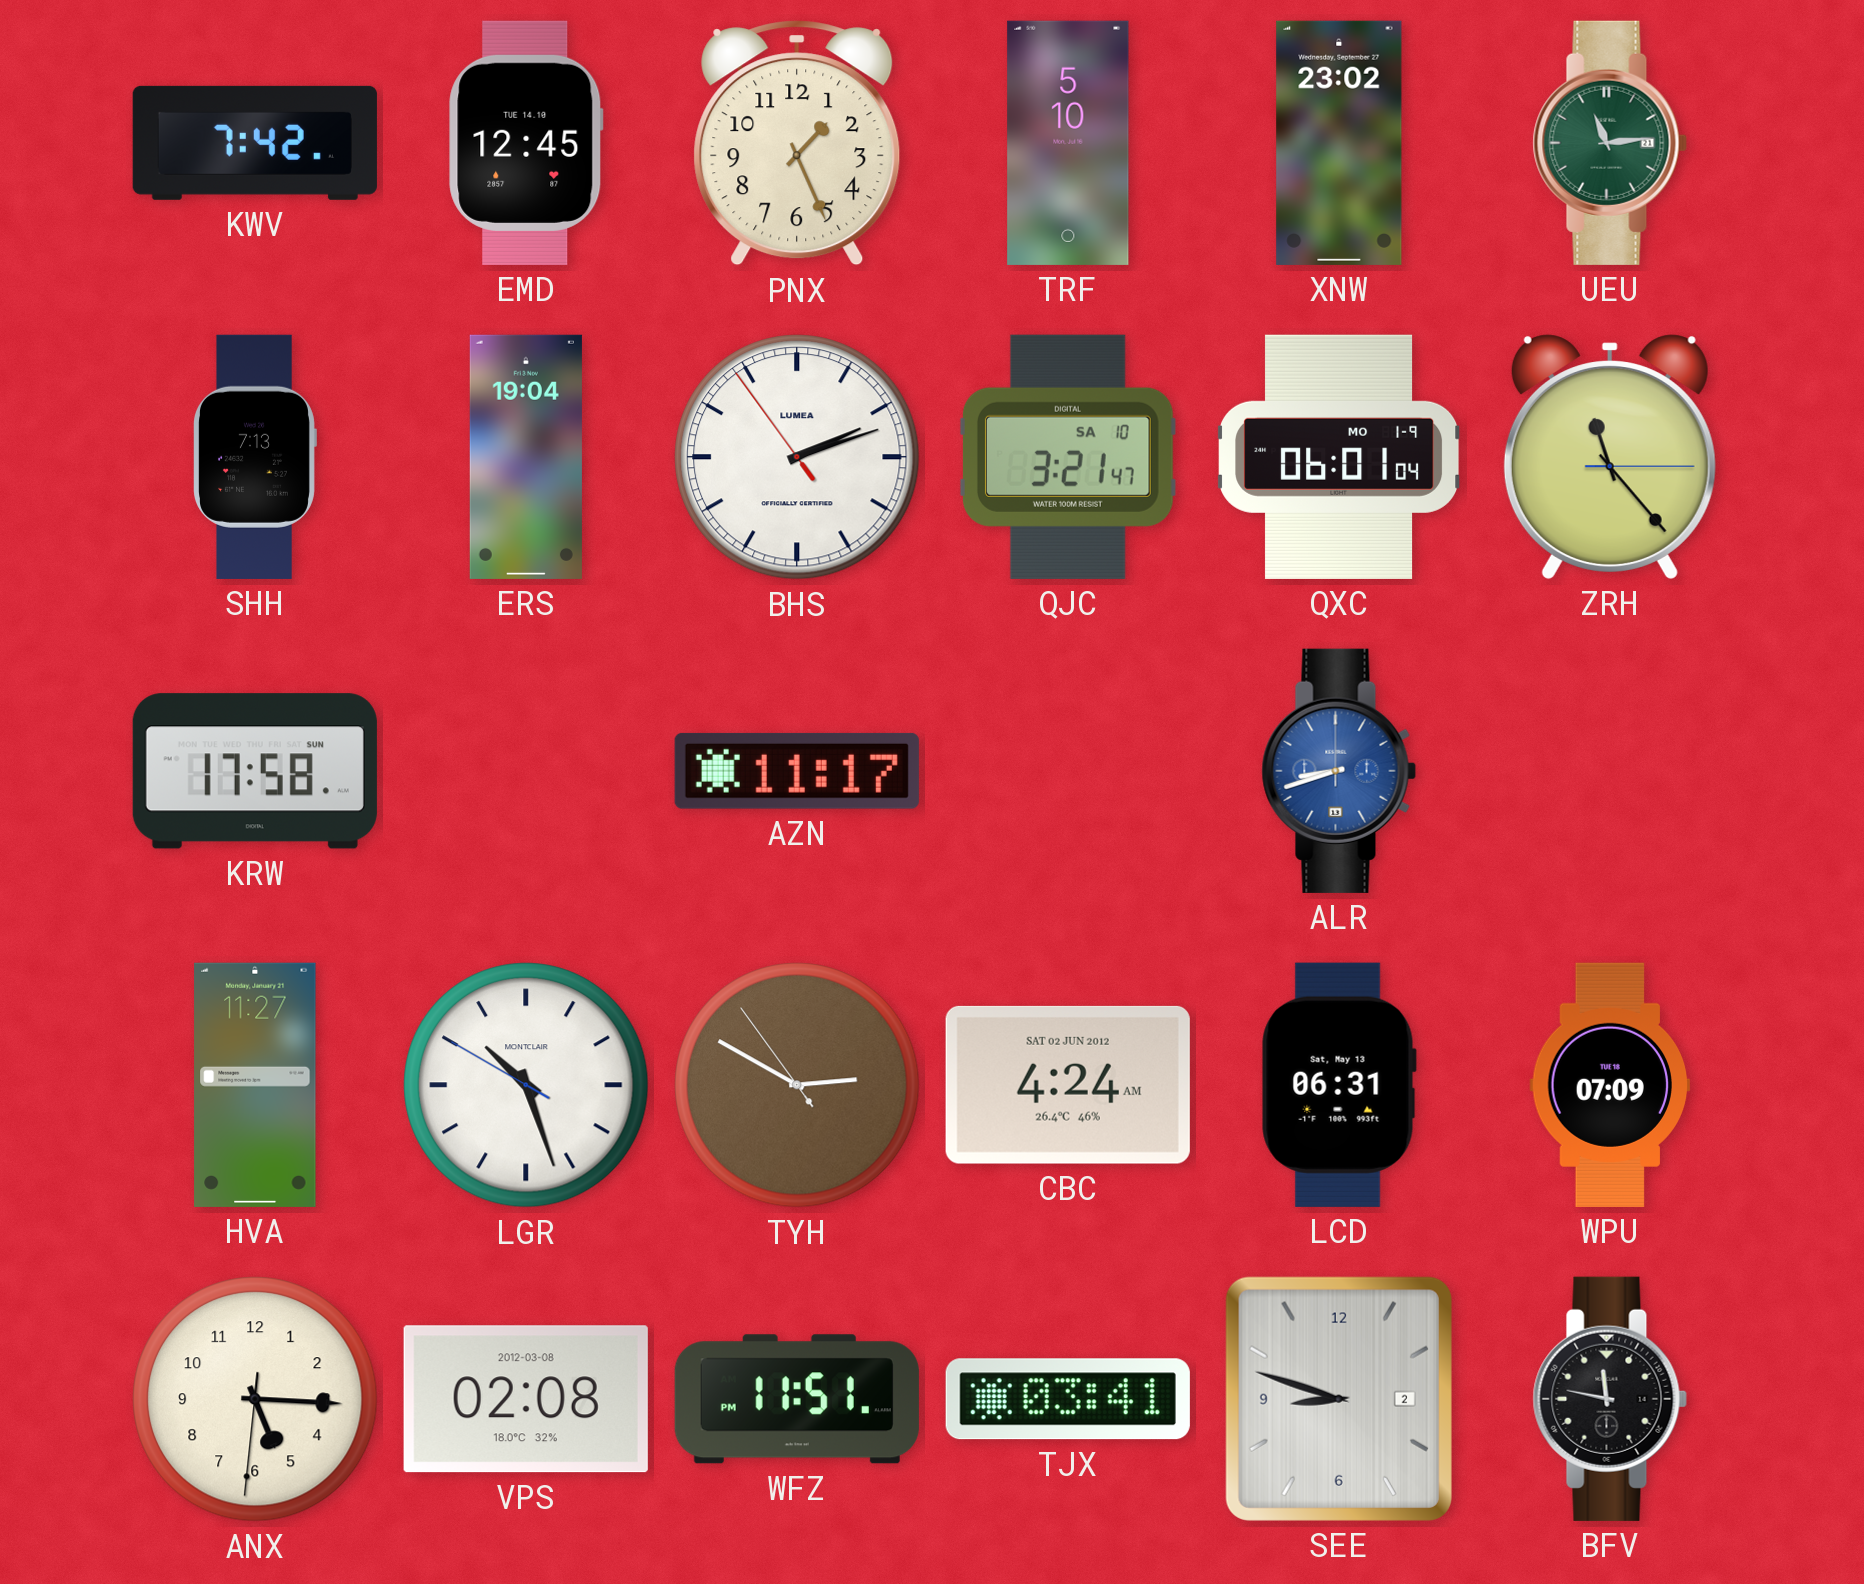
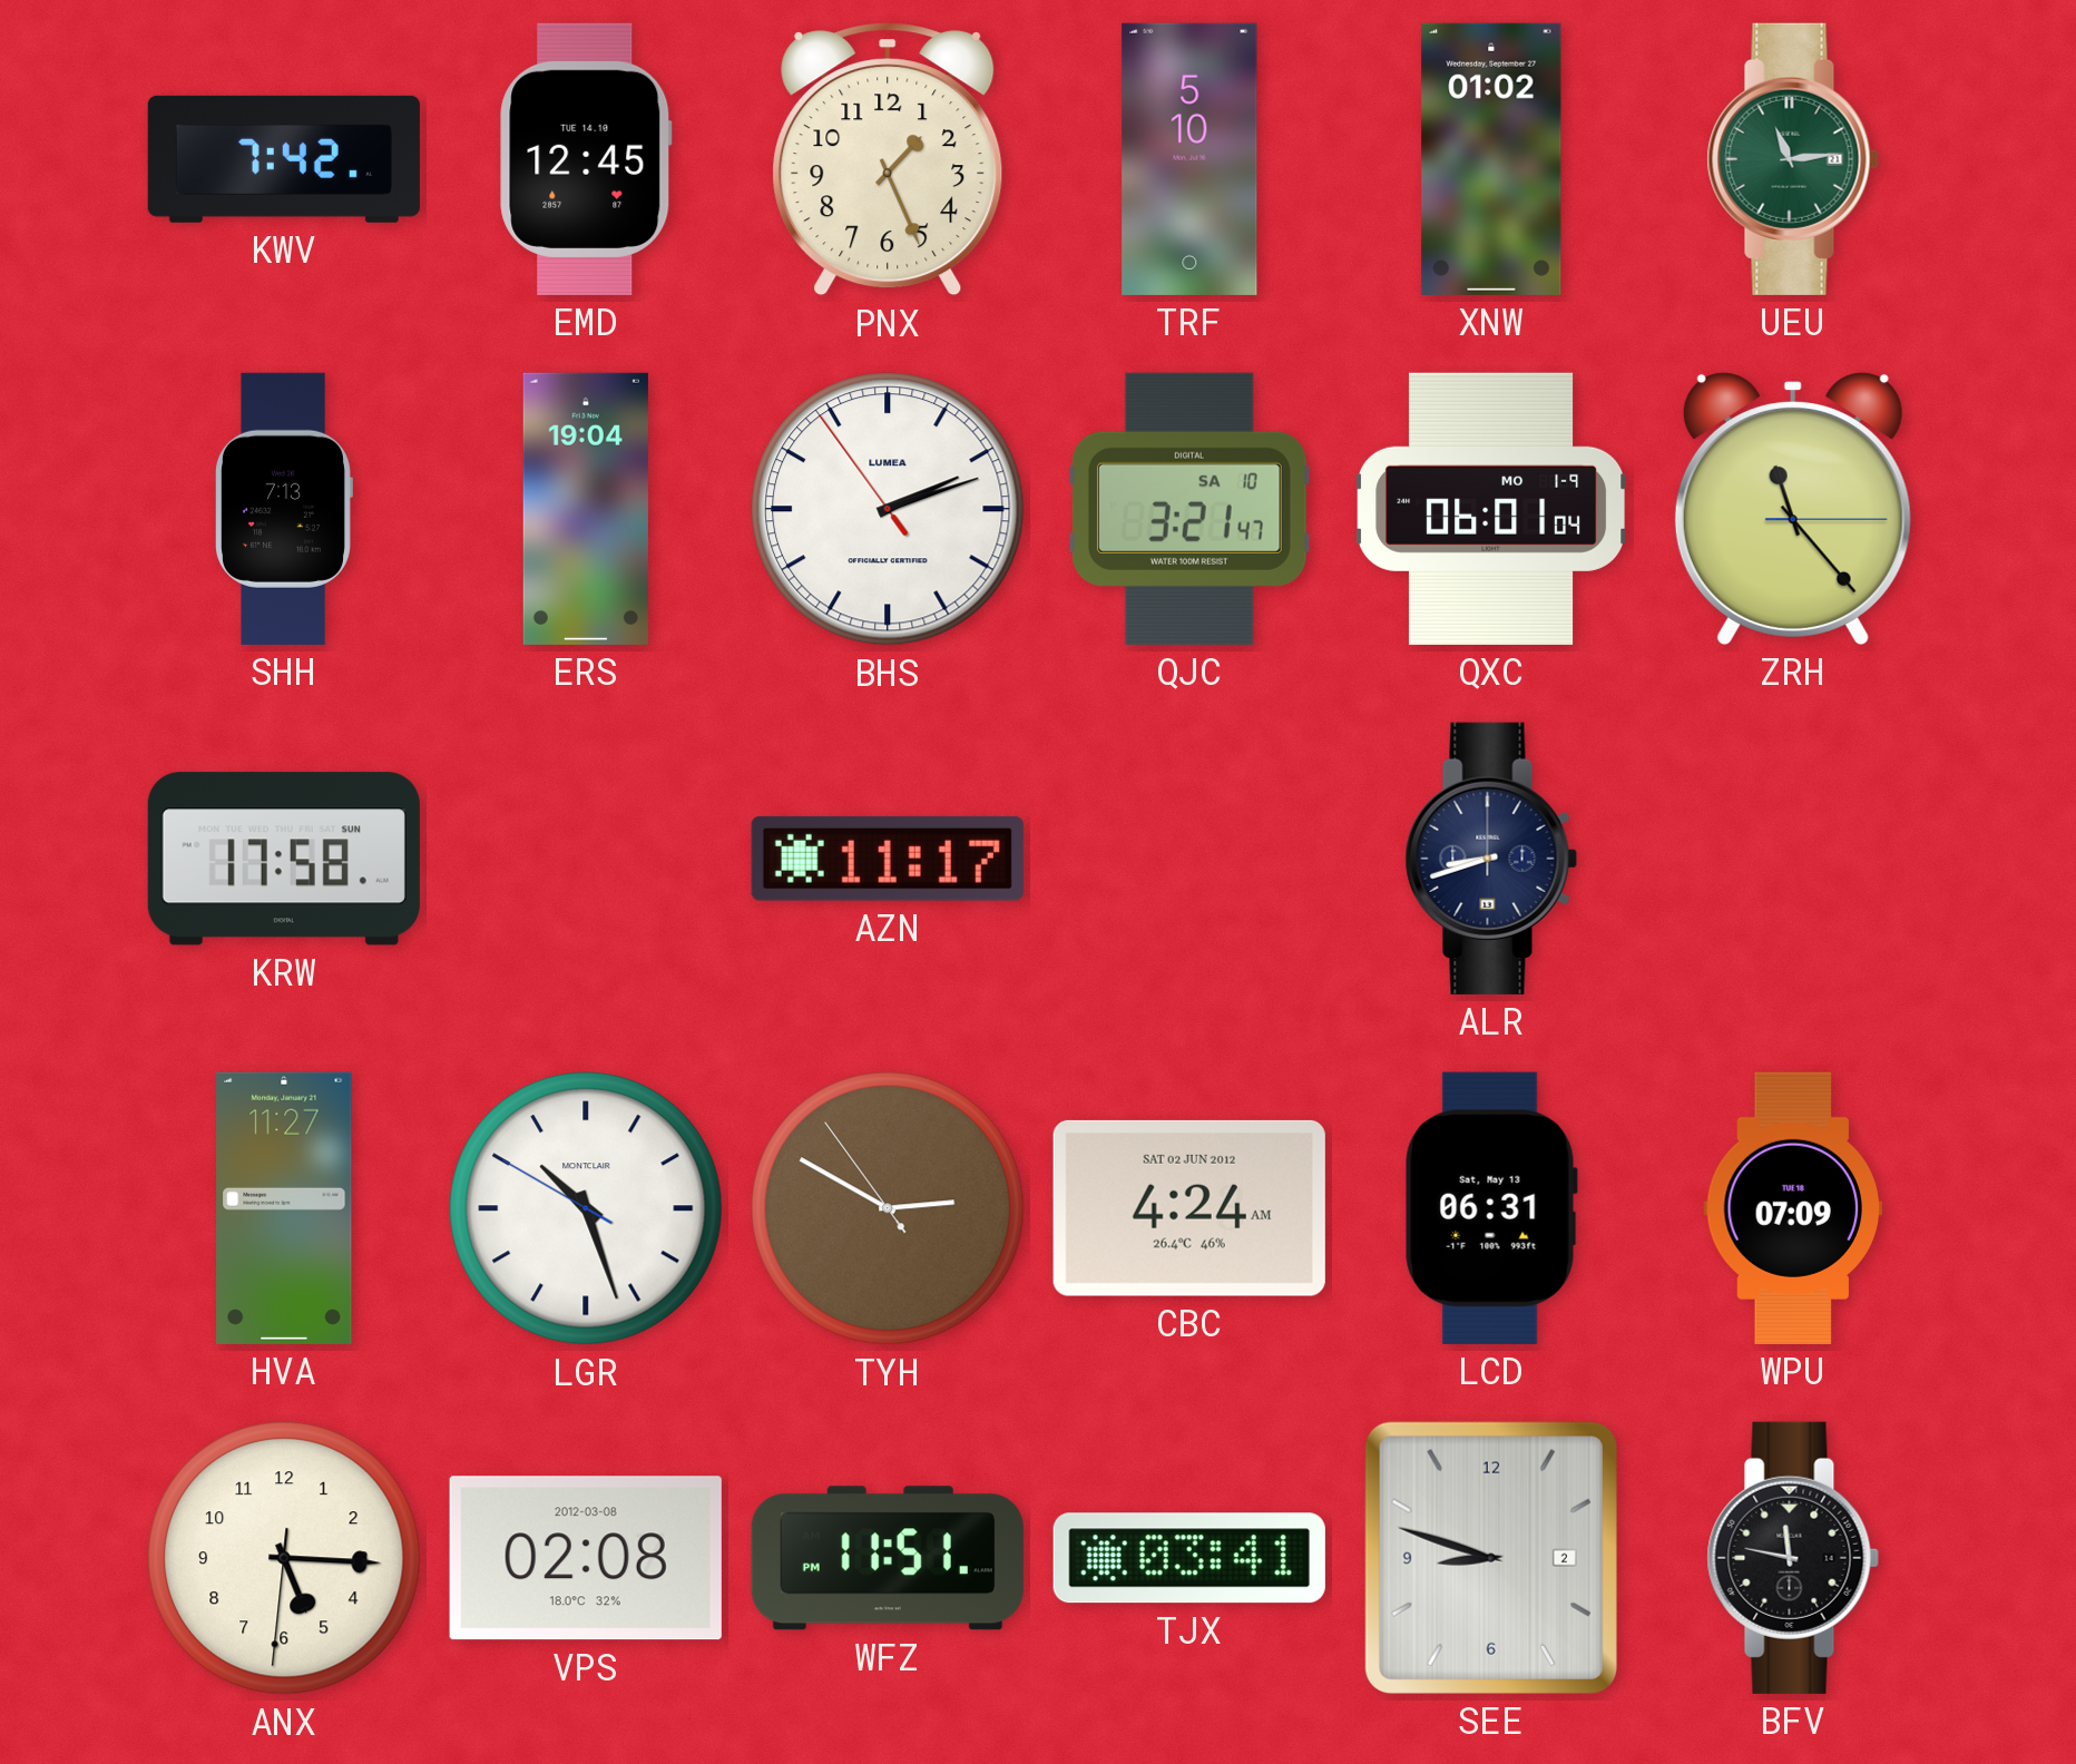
XNW: 23:02 -> 01:02 (1491, 159)
ALR dial: blue -> navy (1491, 859)
